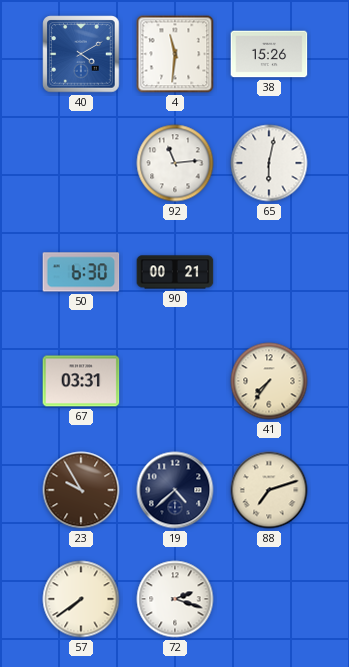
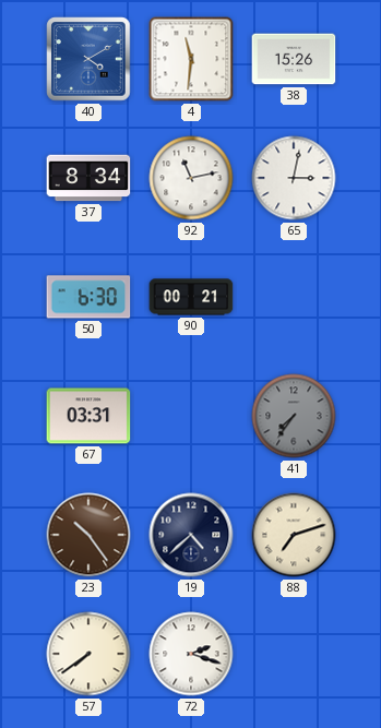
37: none -> 8:34 (88, 178)
92: 11:14 -> 11:13 (191, 178)
65: 6:02 -> 3:02 (294, 178)
41 dial: cream -> grey (294, 416)
23: 9:55 -> 10:24 (88, 535)
